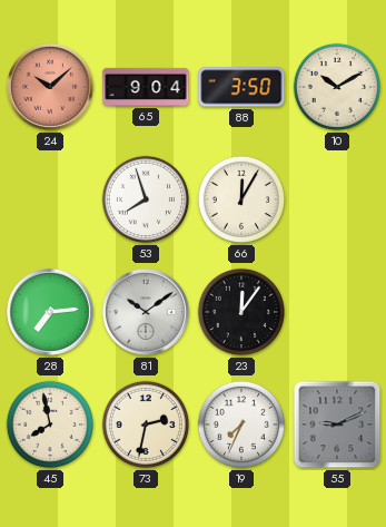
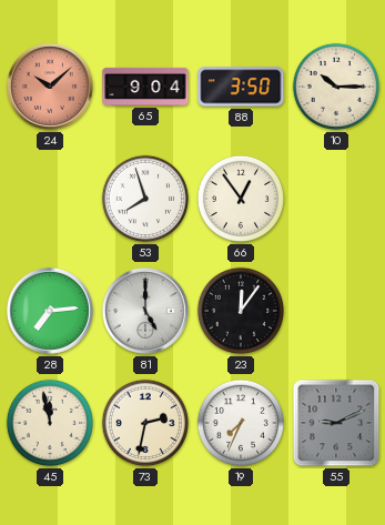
10: 10:10 -> 10:15 (336, 87)
66: 12:05 -> 12:54 (241, 199)
81: 10:09 -> 5:00 (145, 311)
45: 7:58 -> 11:58 (50, 423)
